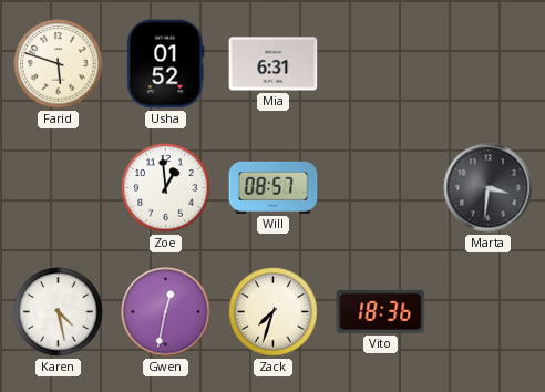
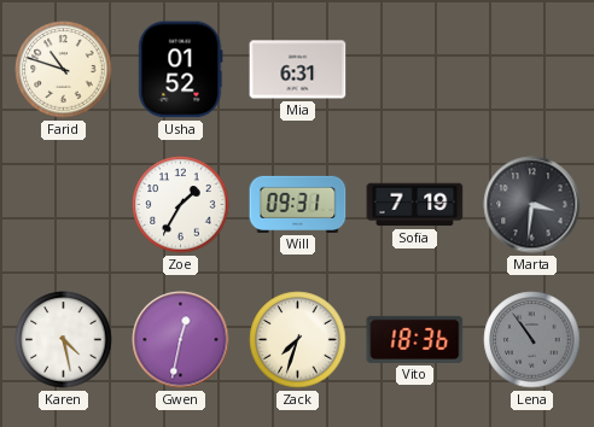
Farid: 5:48 -> 10:48 (64, 70)
Zoe: 12:59 -> 1:35 (181, 205)
Will: 08:57 -> 09:31 (298, 204)
Sofia: none -> 7:19 (415, 205)
Lena: none -> 10:54 (532, 340)
